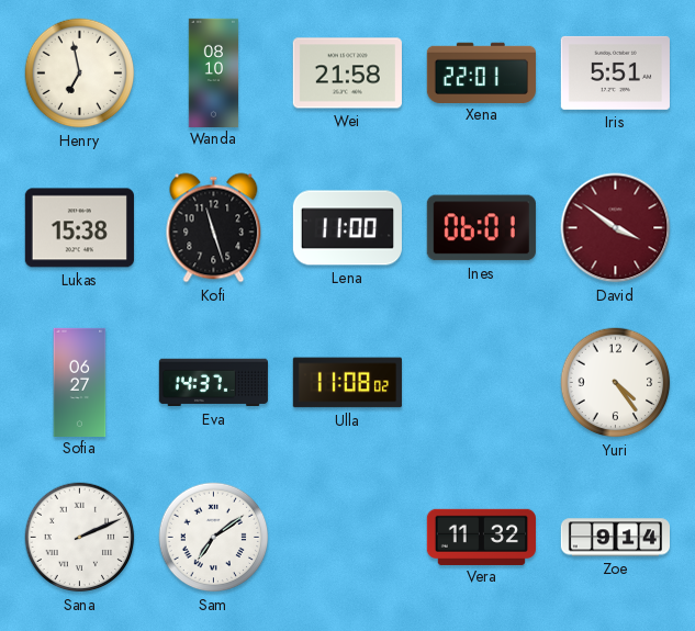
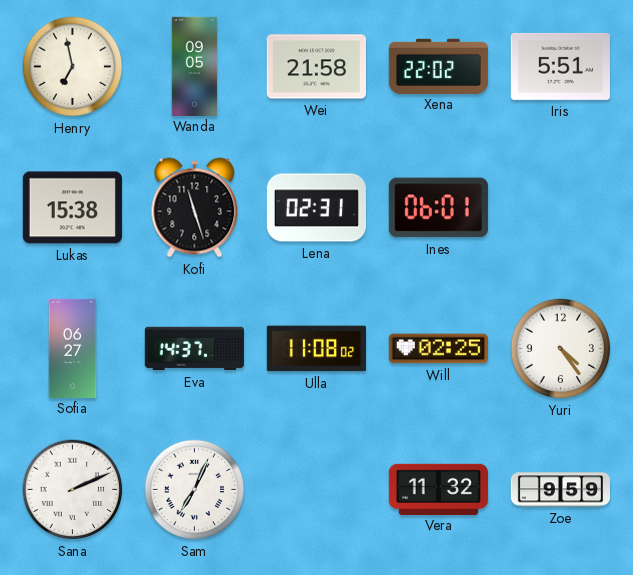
Wanda: 08:10 -> 09:05 (195, 66)
Xena: 22:01 -> 22:02 (438, 66)
Lena: 11:00 -> 02:31 (316, 208)
David: 3:51 -> none (616, 228)
Will: none -> 02:25 (438, 349)
Sam: 7:09 -> 7:04 (195, 490)
Zoe: 9:14 -> 9:59 (560, 490)
